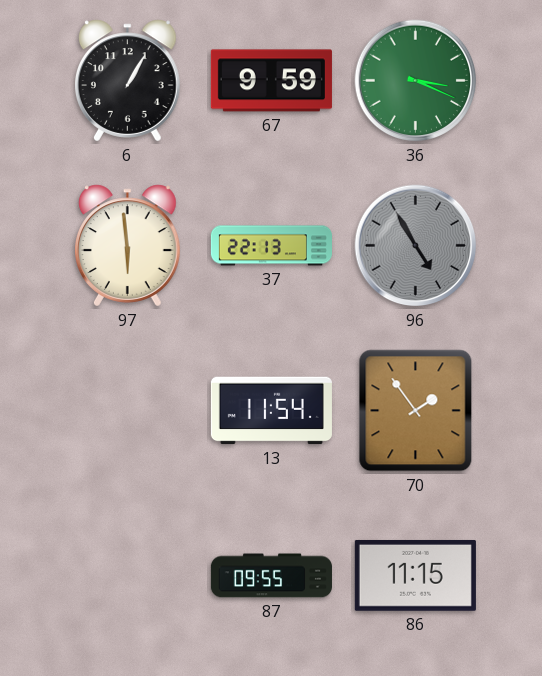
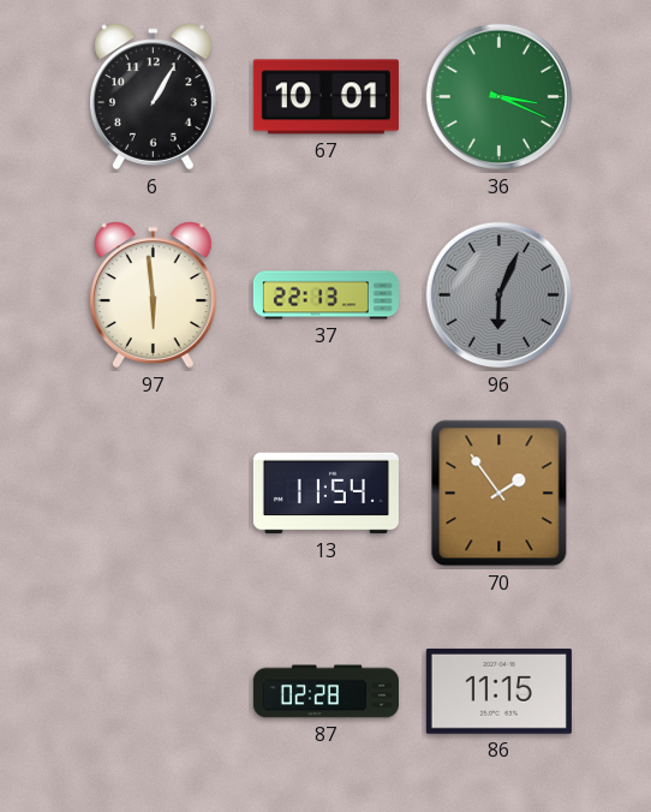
67: 9:59 -> 10:01 (325, 97)
96: 4:55 -> 6:04 (500, 295)
87: 09:55 -> 02:28 (325, 692)
